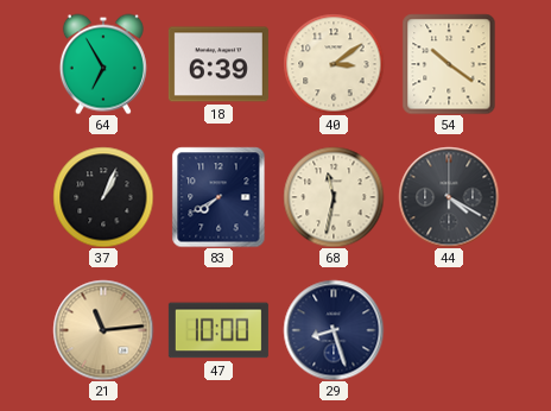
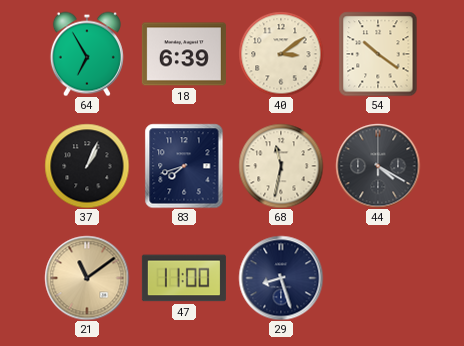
83: 7:40 -> 7:42 (184, 166)
21: 11:14 -> 11:09 (87, 278)
47: 10:00 -> 11:00 (184, 278)
